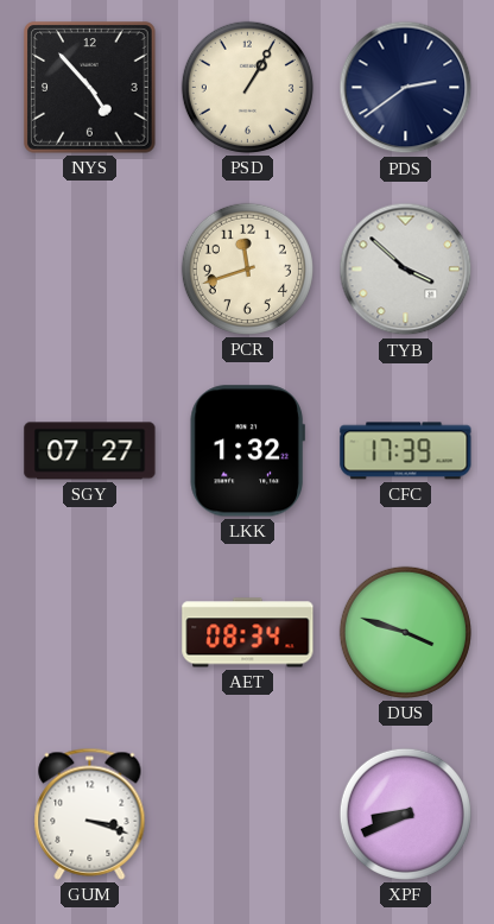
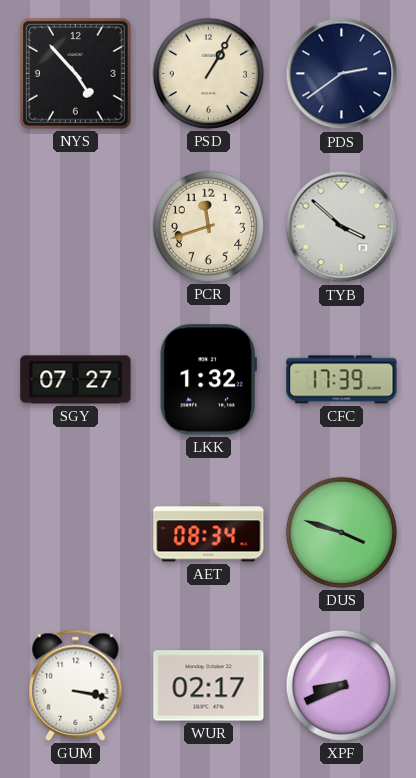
GUM: 3:18 -> 3:17 (76, 685)
WUR: none -> 02:17 (209, 686)
